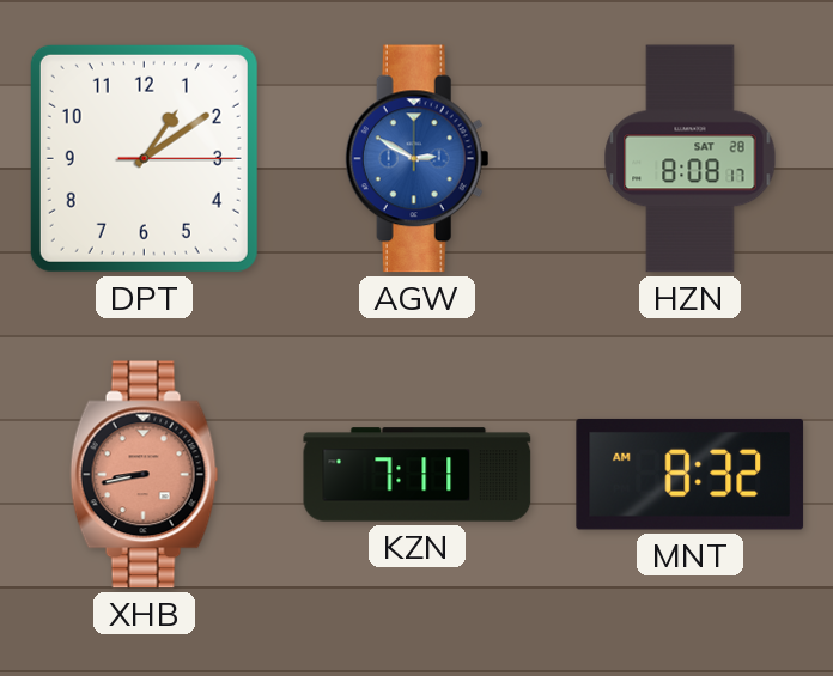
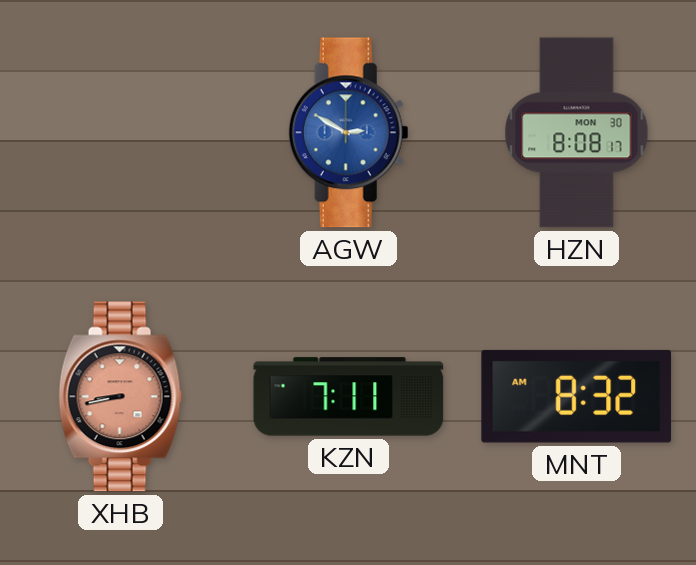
DPT: 1:09 -> none (144, 158)
HZN date: SAT 28 -> MON 30 (577, 133)
